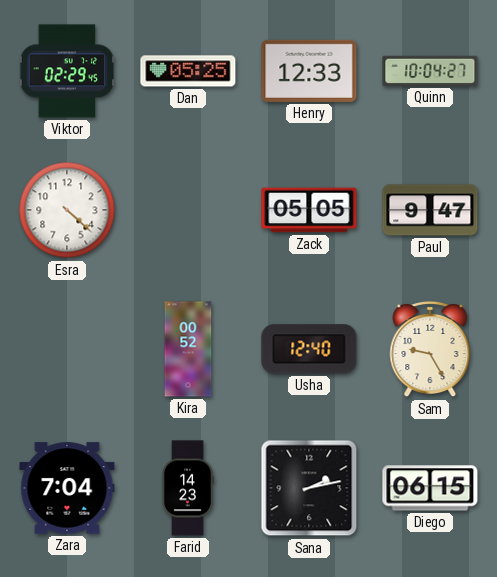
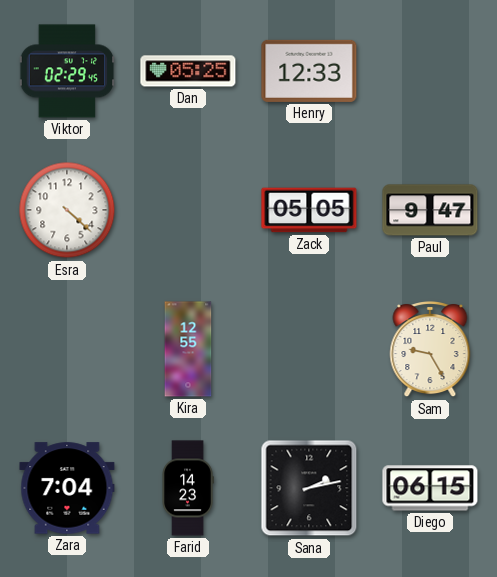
Quinn: 10:04 -> none (430, 71)
Kira: 00:52 -> 12:55 (188, 349)
Usha: 12:40 -> none (309, 349)
